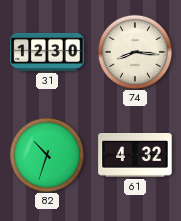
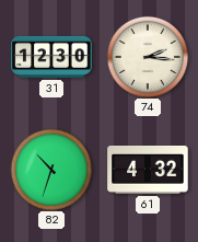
74: 8:16 -> 2:16 (147, 56)
